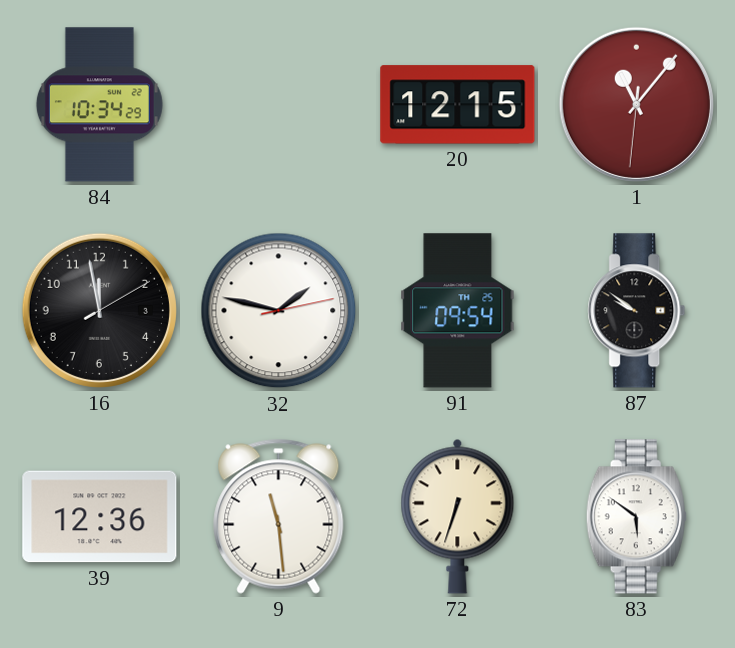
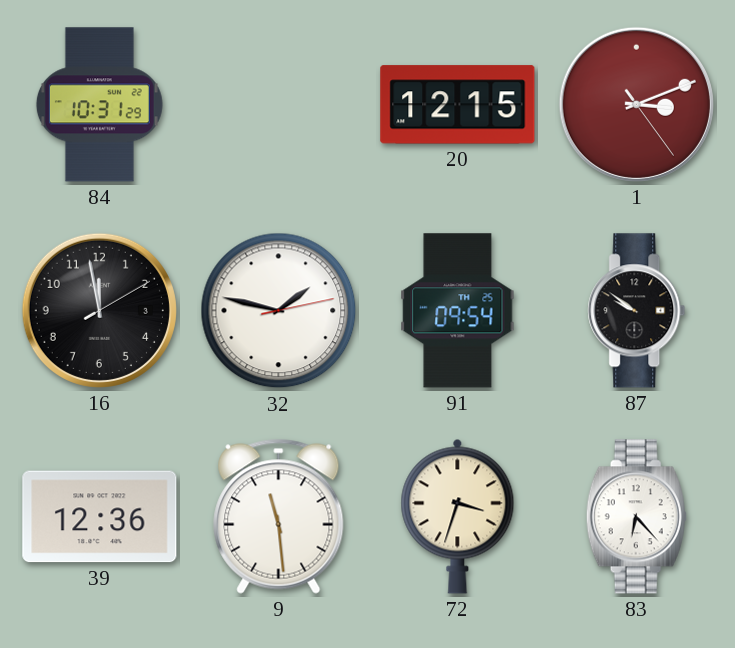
84: 10:34 -> 10:31 (99, 105)
1: 11:06 -> 3:11 (636, 104)
72: 6:33 -> 3:33 (458, 516)
83: 5:51 -> 6:23 (636, 517)
